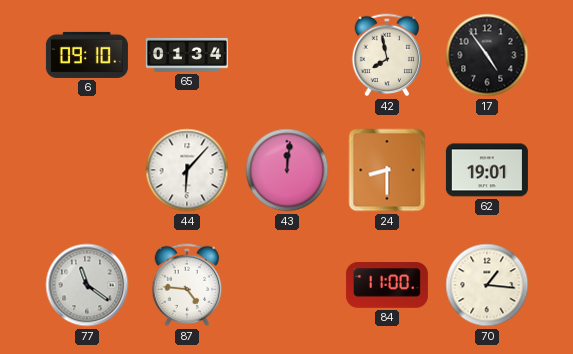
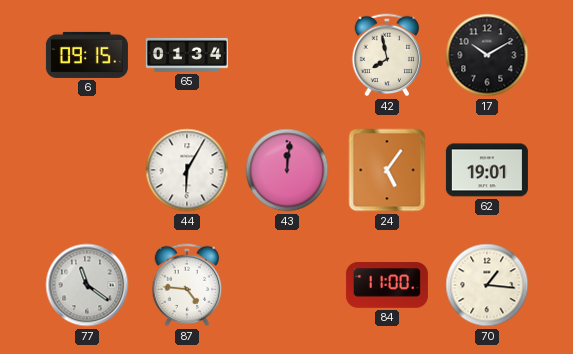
6: 09:10 -> 09:15 (87, 55)
17: 4:54 -> 10:10 (487, 55)
44: 6:07 -> 6:05 (187, 170)
24: 8:30 -> 5:06 (387, 170)
